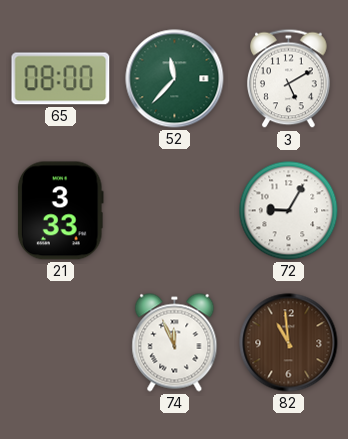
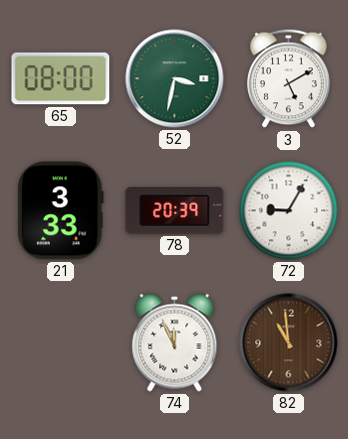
52: 11:37 -> 3:32 (175, 79)
78: none -> 20:39 (175, 210)
